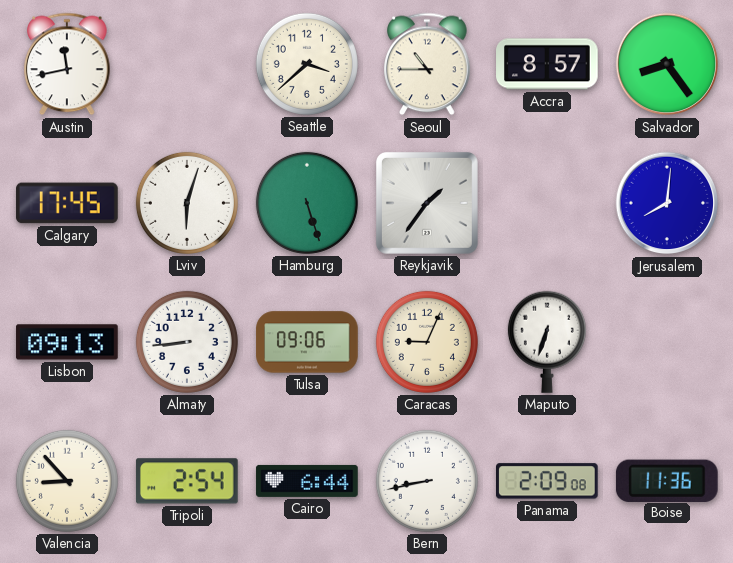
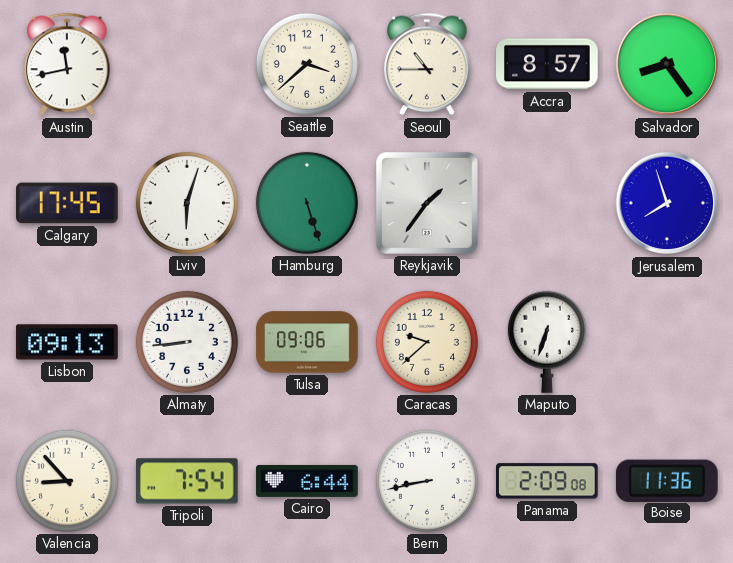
Jerusalem: 8:01 -> 7:57 (667, 203)
Caracas: 9:04 -> 9:38 (427, 342)
Tripoli: 2:54 -> 7:54 (187, 481)
